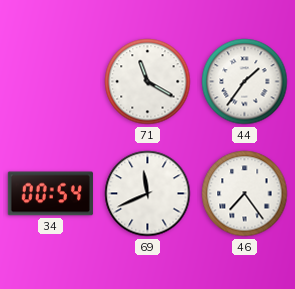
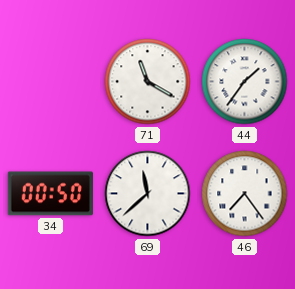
34: 00:54 -> 00:50 (50, 194)
69: 11:41 -> 11:38 (148, 194)
